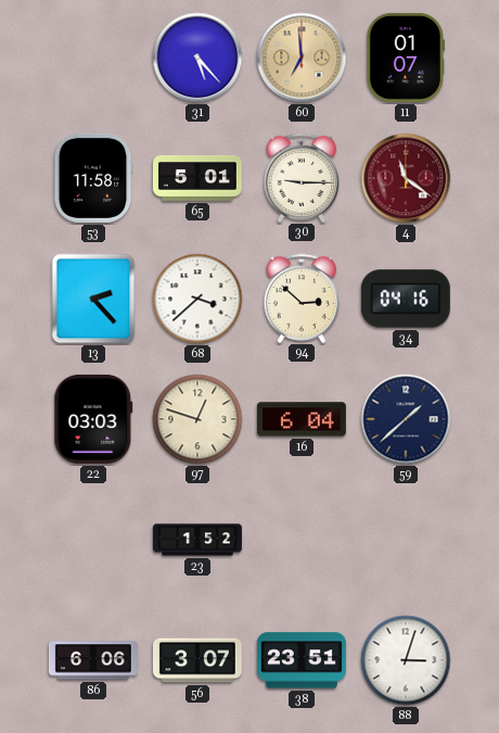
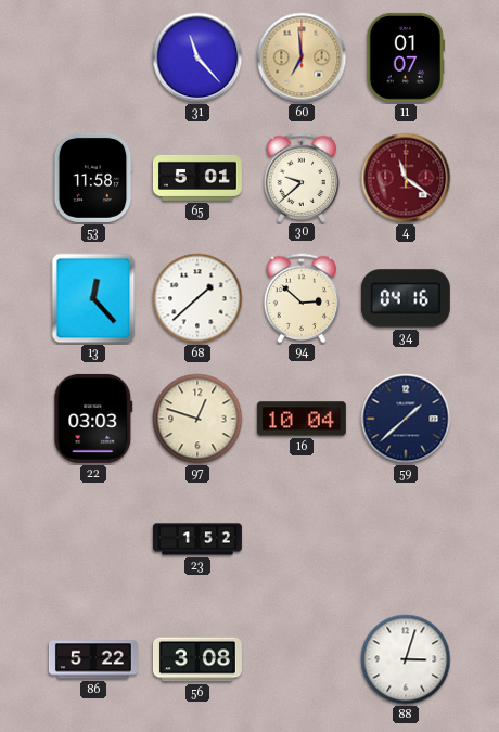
31: 5:23 -> 11:23 (197, 57)
30: 9:15 -> 9:38 (300, 177)
13: 2:23 -> 12:23 (93, 298)
68: 3:38 -> 1:38 (197, 298)
16: 6:04 -> 10:04 (302, 419)
86: 6:06 -> 5:22 (93, 659)
56: 3:07 -> 3:08 (197, 659)
38: 23:51 -> none (302, 660)
